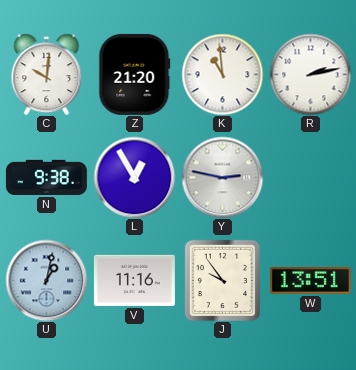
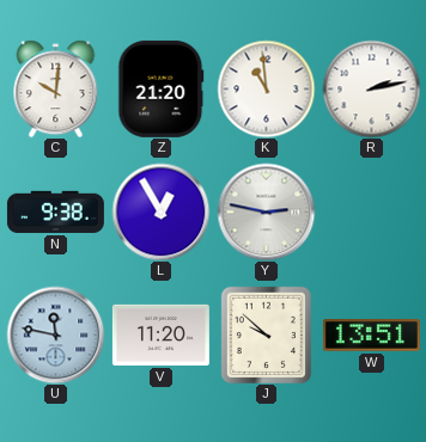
U: 1:02 -> 11:47 (55, 334)
V: 11:16 -> 11:20 (160, 334)
J: 9:54 -> 9:52 (266, 334)
